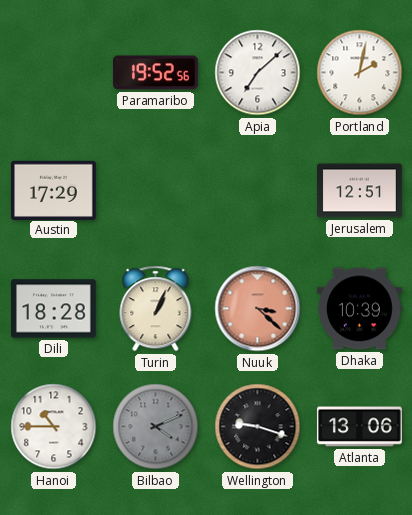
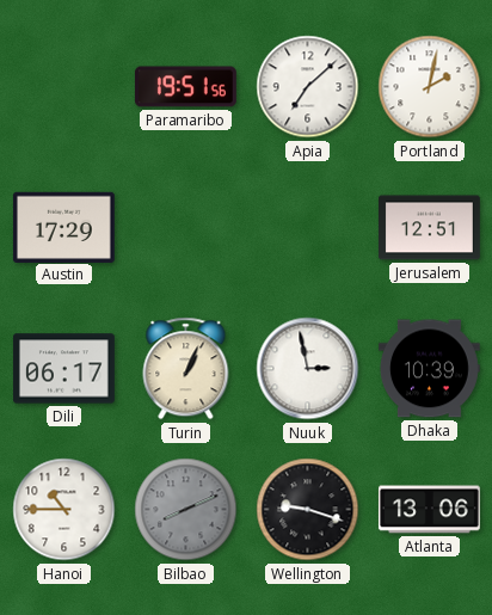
Paramaribo: 19:52 -> 19:51 (185, 87)
Dili: 18:28 -> 06:17 (63, 369)
Nuuk: 3:22 -> 2:58 (308, 369)
Nuuk dial: salmon -> white (308, 369)
Bilbao: 4:11 -> 8:11 (186, 510)
